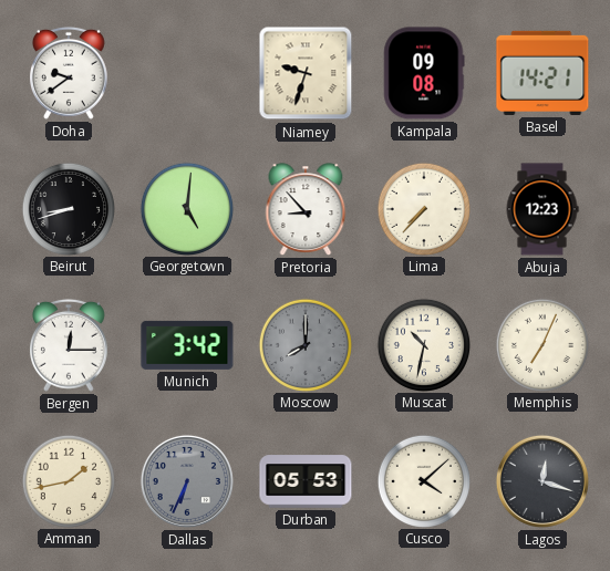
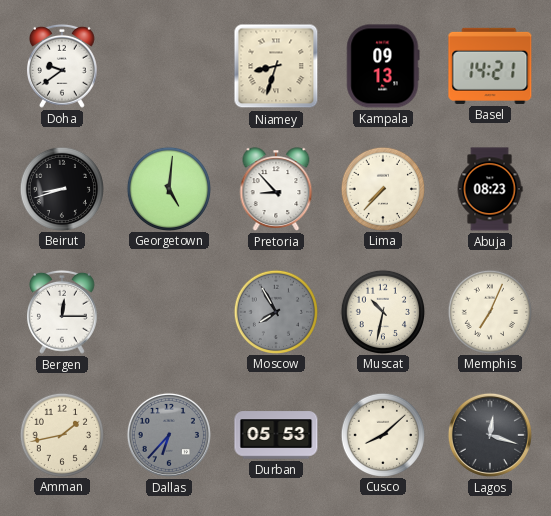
Niamey: 9:33 -> 8:33 (276, 66)
Kampala: 09:08 -> 09:13 (383, 66)
Abuja: 12:23 -> 08:23 (490, 189)
Munich: 3:42 -> none (187, 345)
Moscow: 8:00 -> 7:55 (275, 311)
Dallas: 6:34 -> 6:37 (169, 435)
Cusco: 4:08 -> 8:08 (382, 434)
